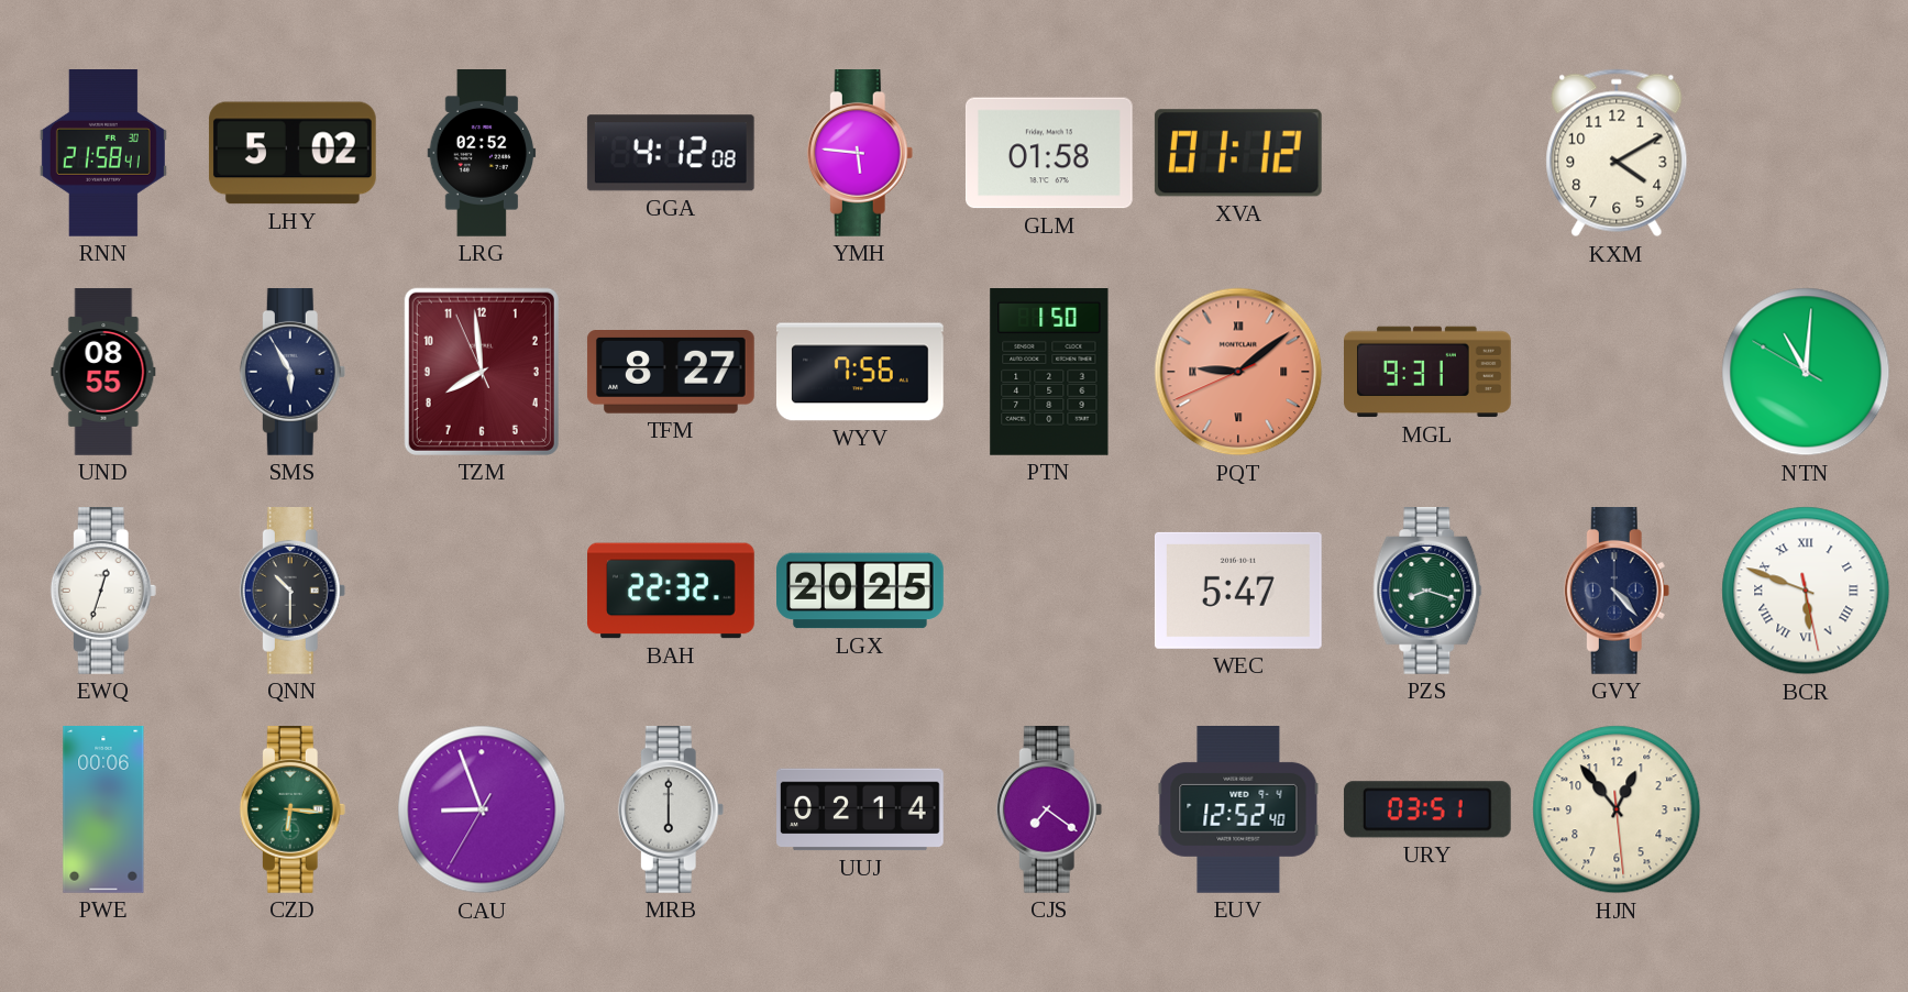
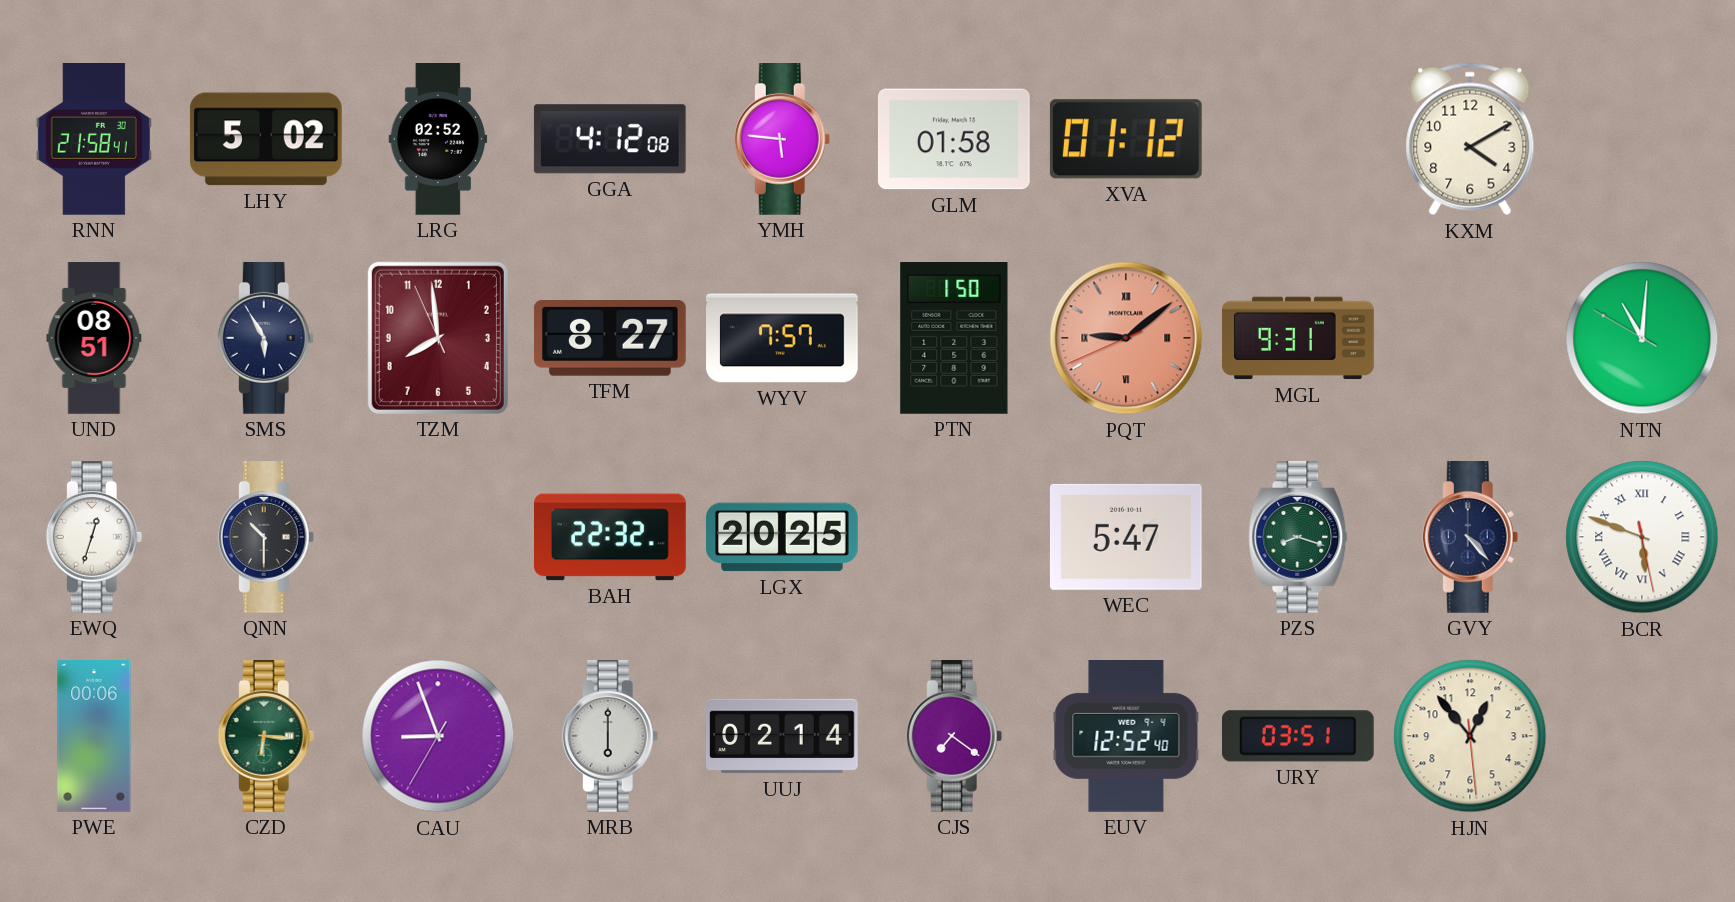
UND: 08:55 -> 08:51 (94, 338)
WYV: 7:56 -> 7:57 (783, 338)
